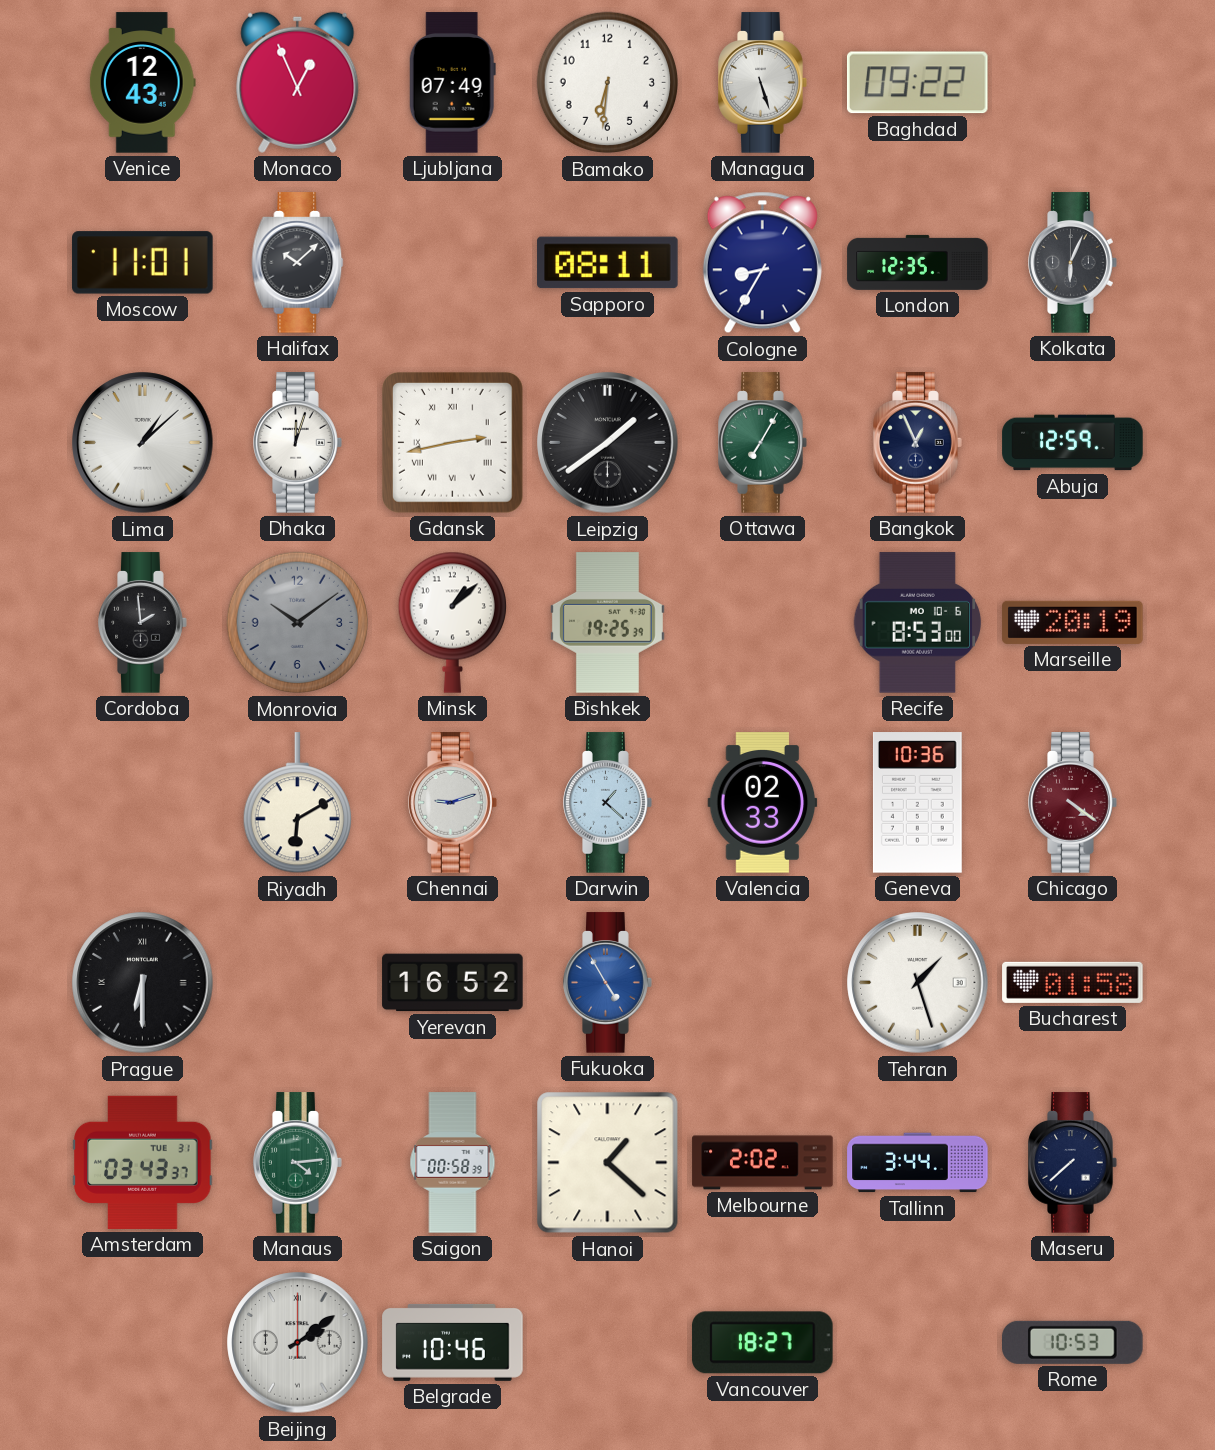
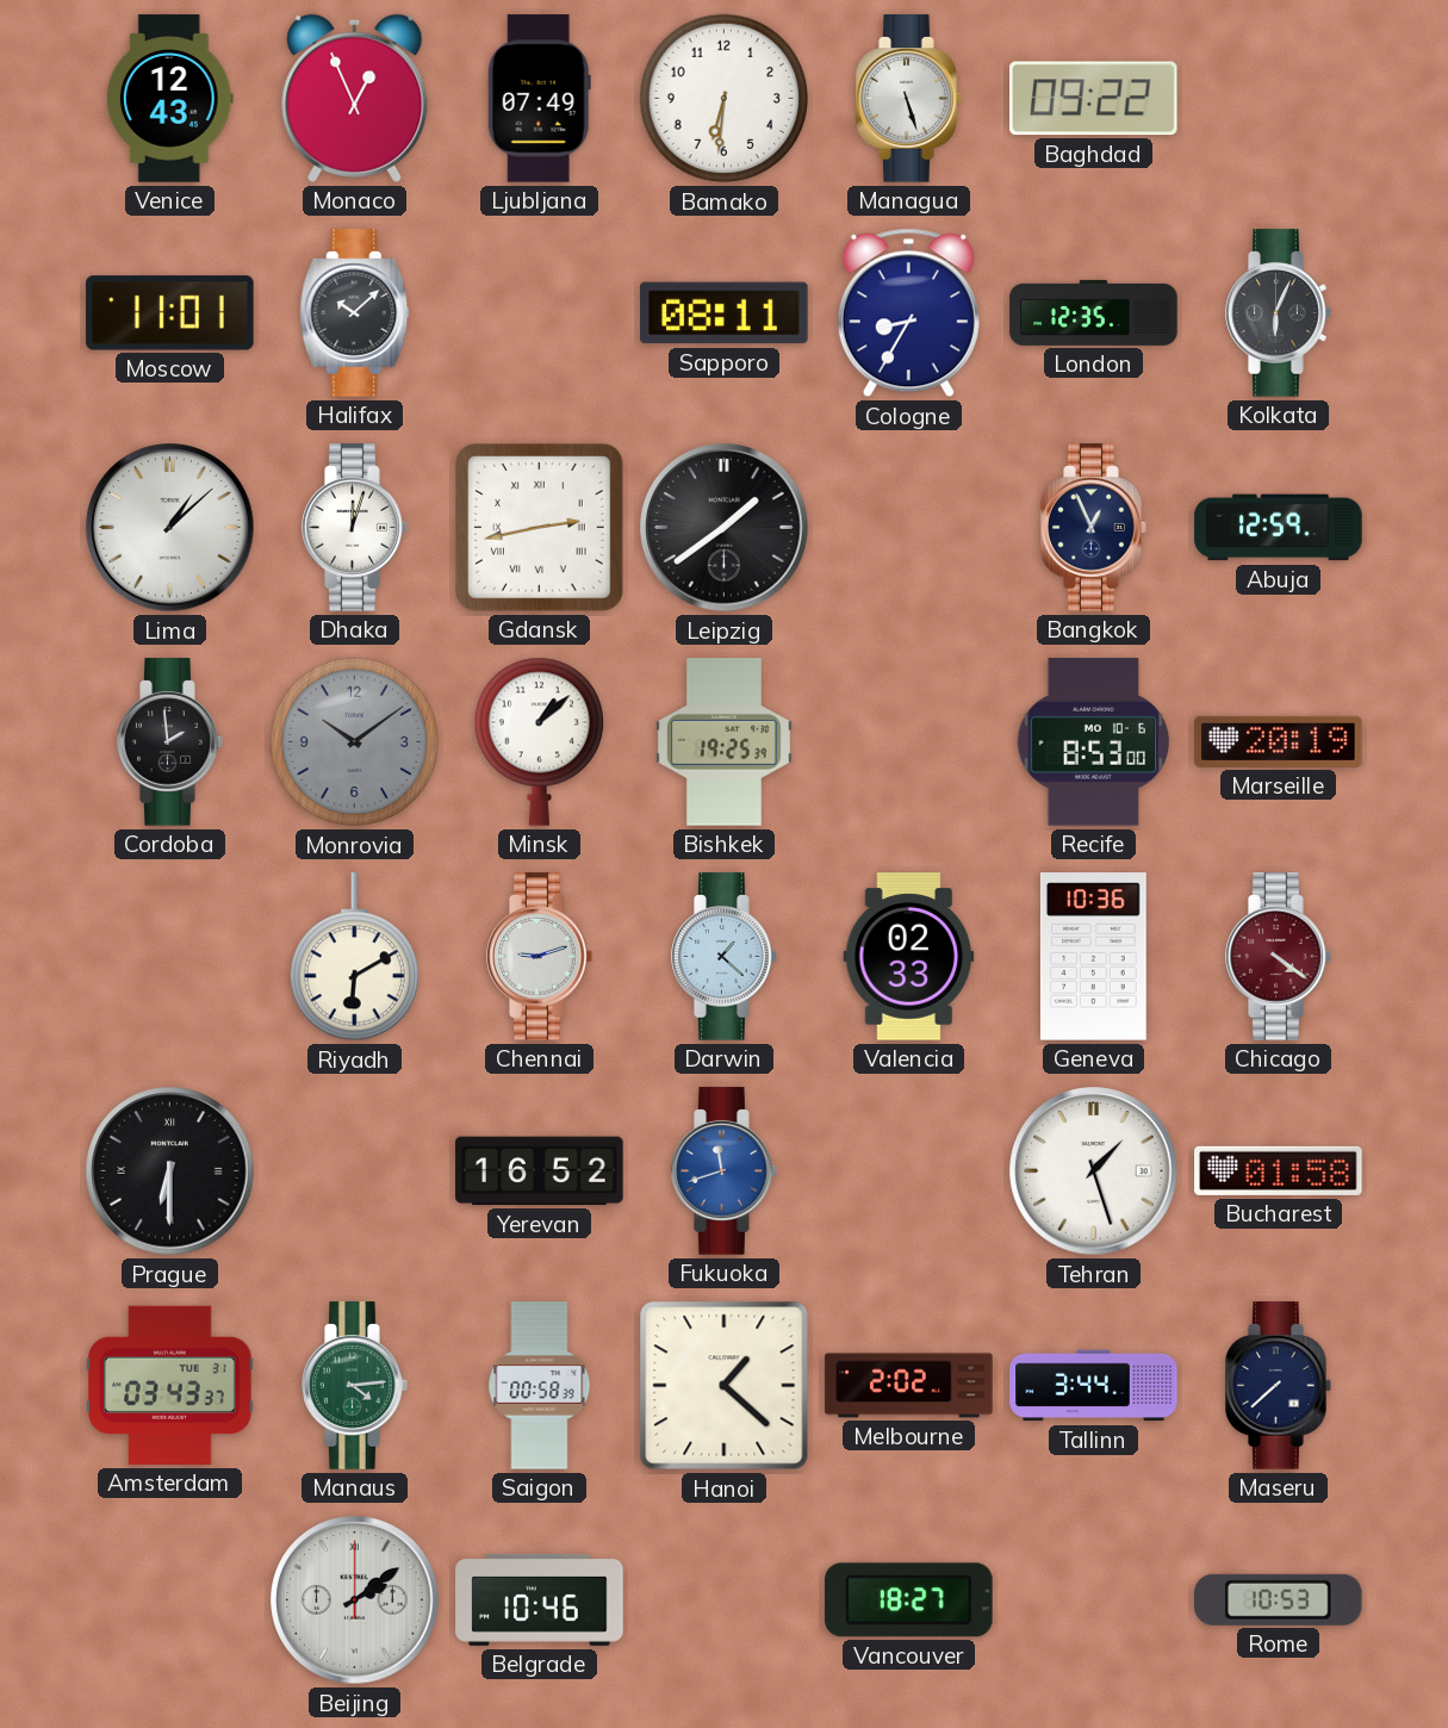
Ottawa: 7:05 -> none (763, 443)
Fukuoka: 4:55 -> 11:42 (725, 1171)
